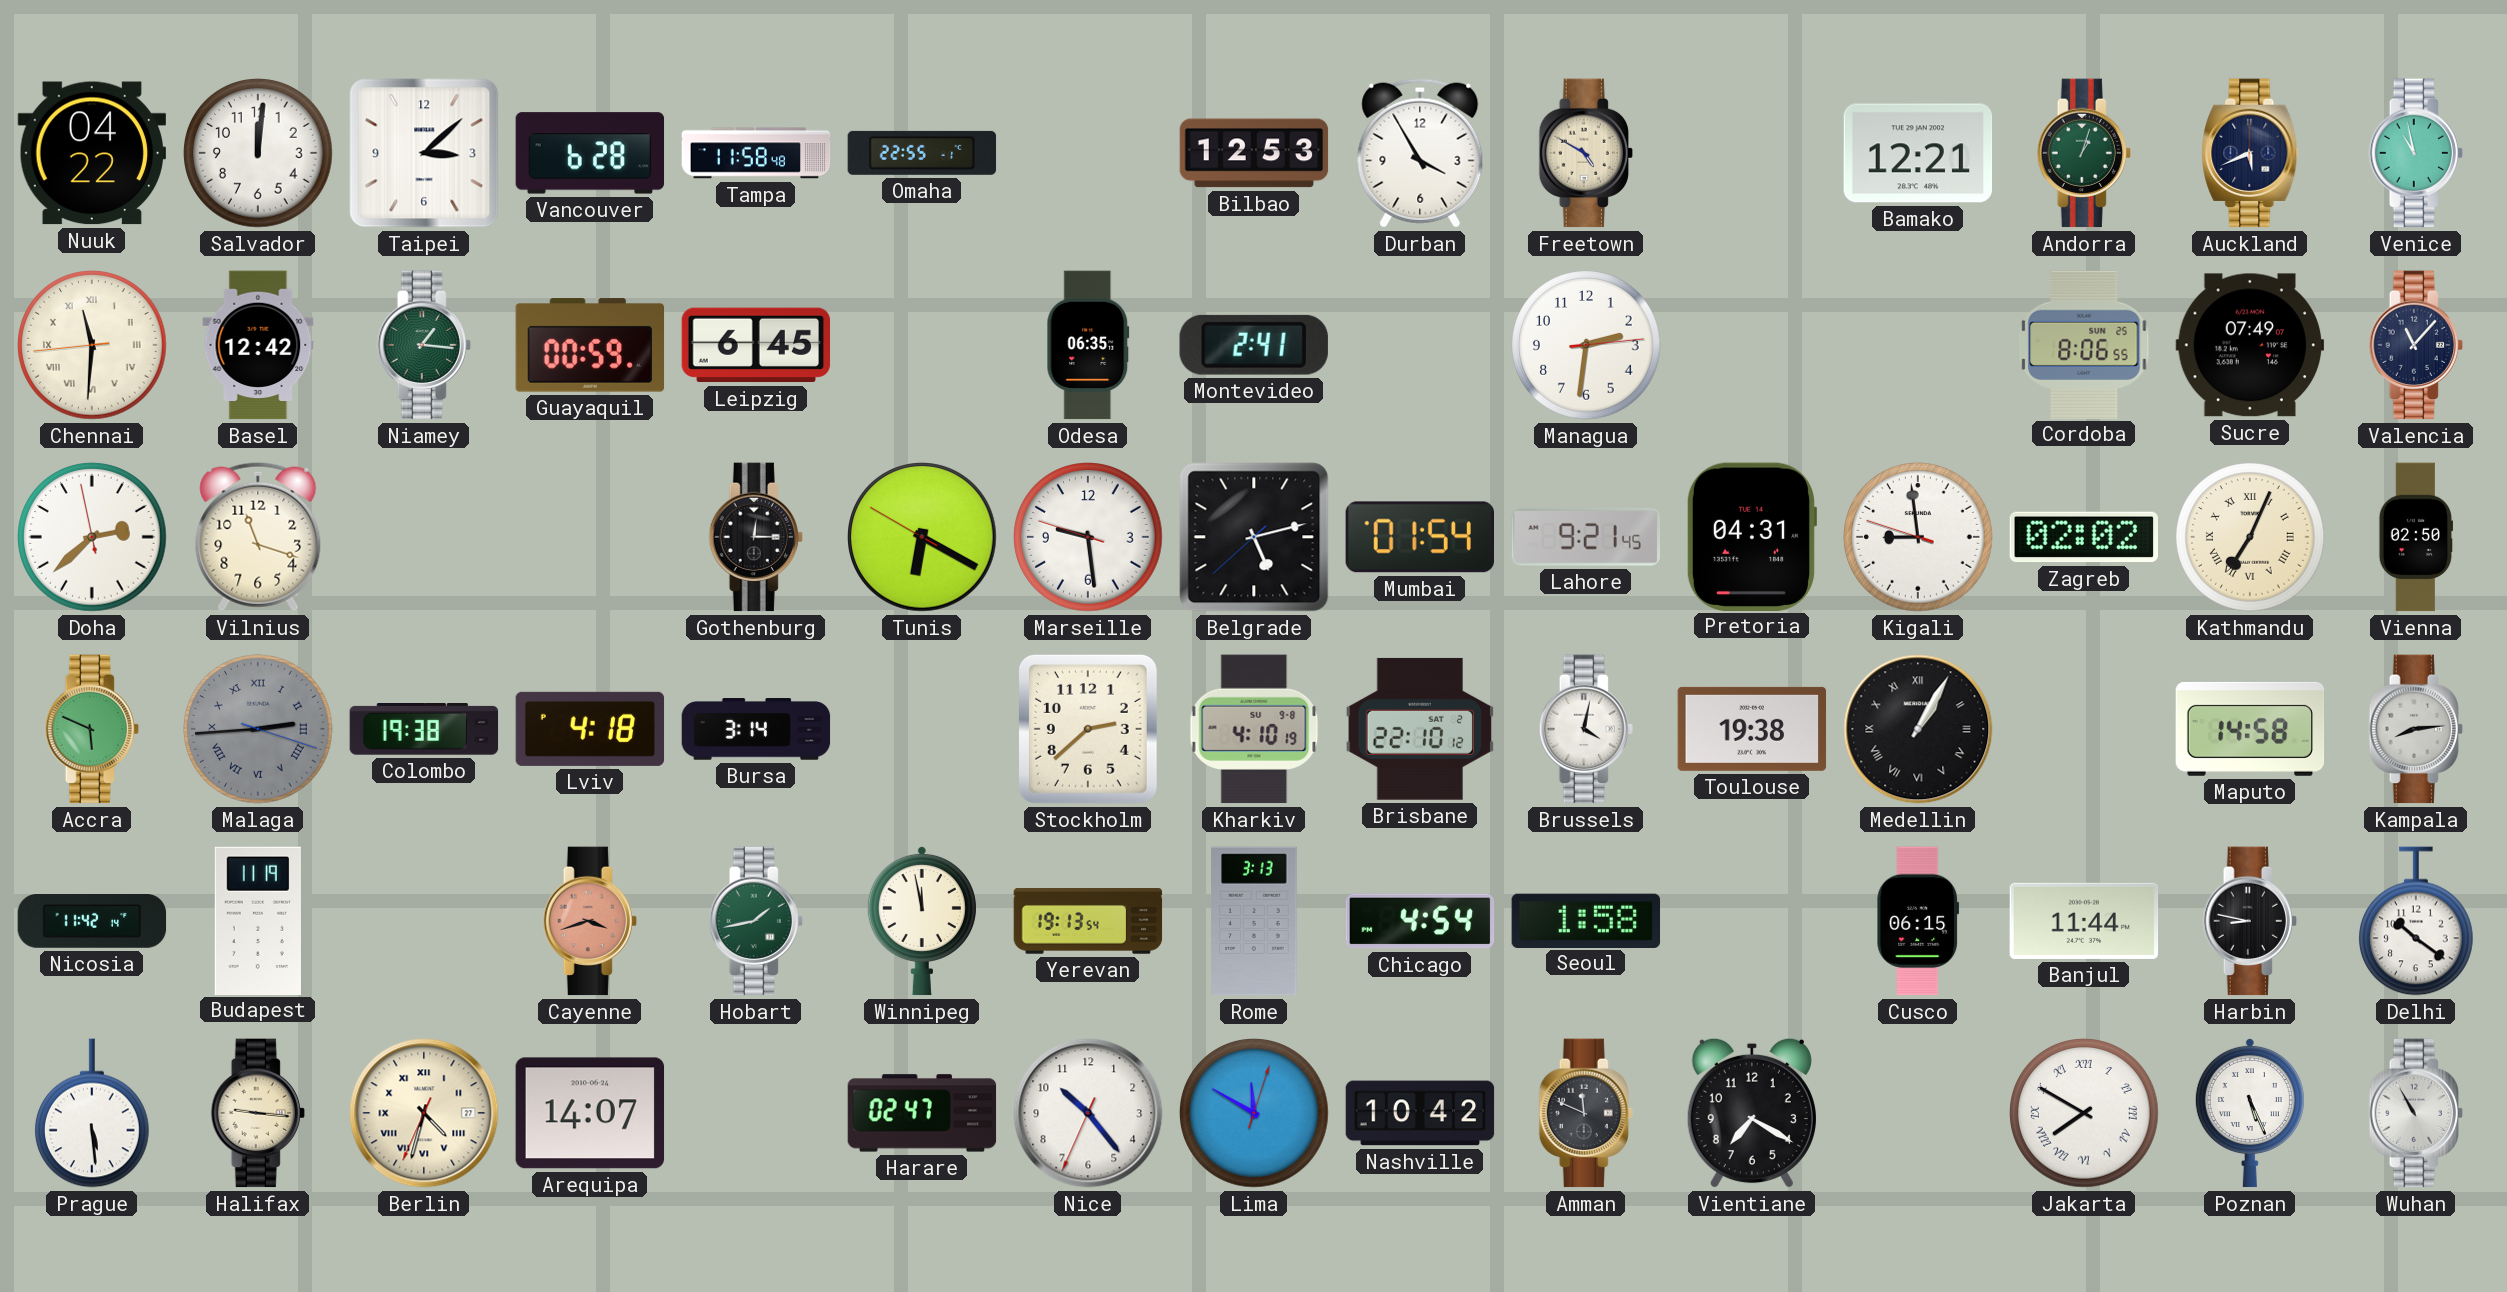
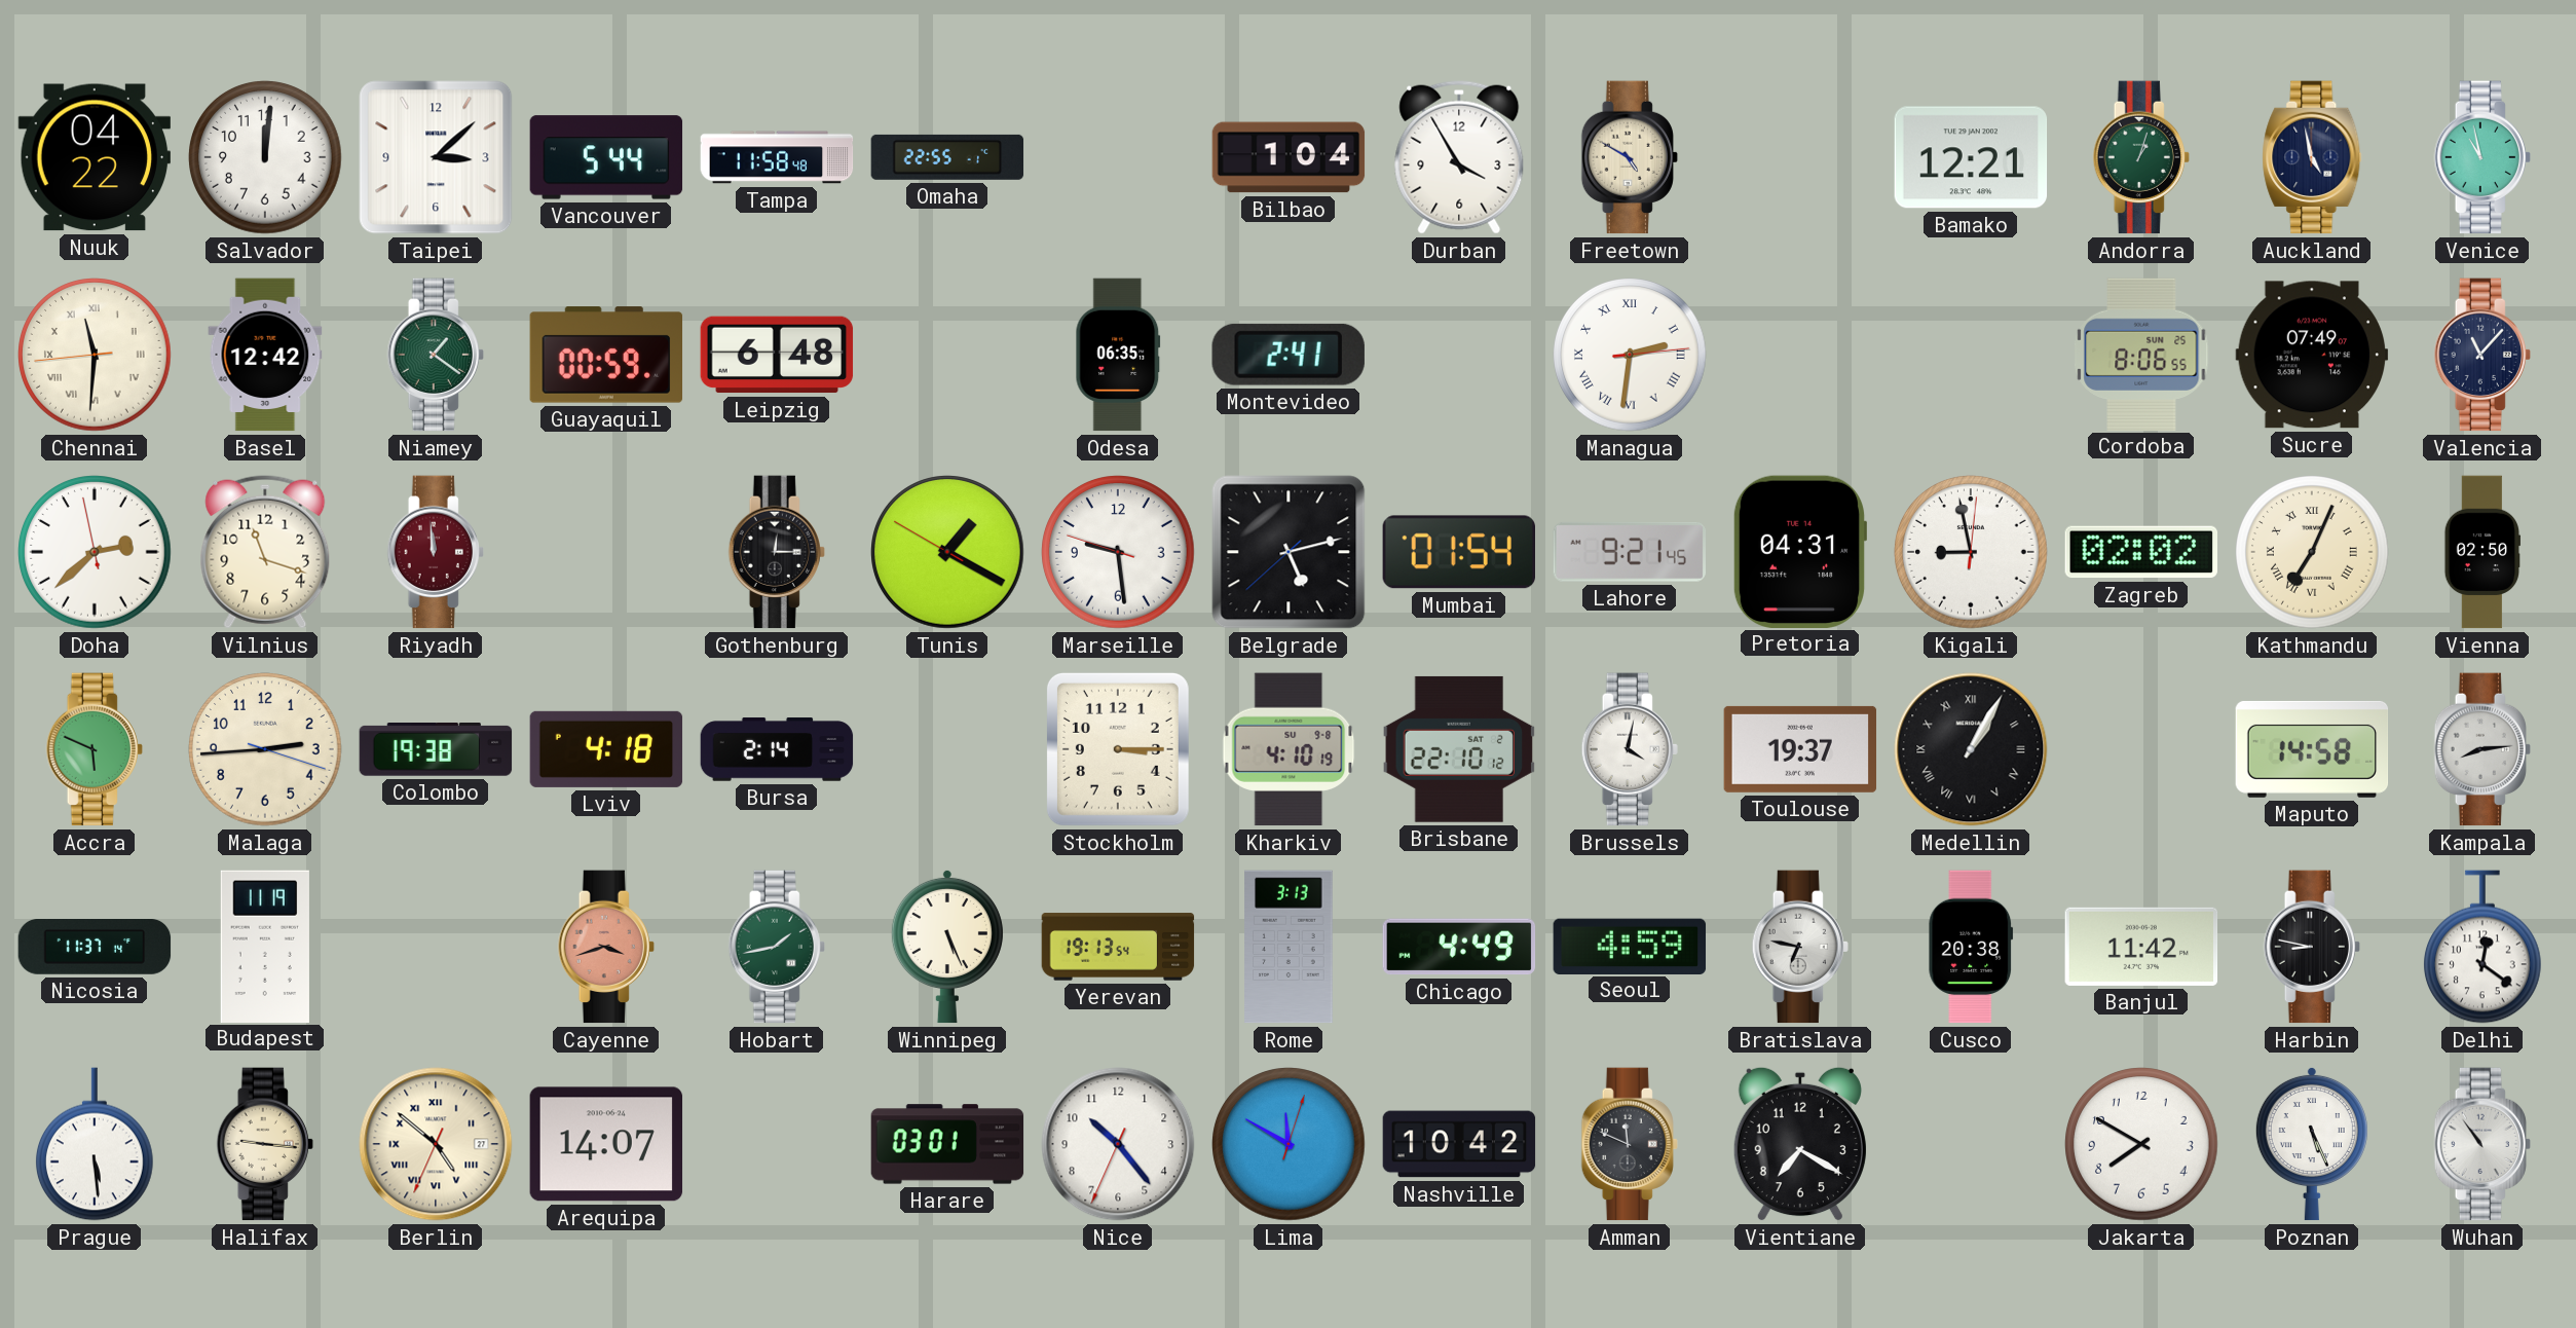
Vancouver: 6:28 -> 5:44 (606, 157)
Bilbao: 12:53 -> 1:04 (1289, 157)
Auckland: 5:41 -> 4:58 (2312, 157)
Niamey: 1:16 -> 1:21 (436, 355)
Leipzig: 6:45 -> 6:48 (777, 355)
Managua numerals: Arabic -> Roman (1630, 355)
Riyadh: none -> 11:59 (436, 552)
Tunis: 6:19 -> 1:19 (947, 552)
Kigali: 8:58:48 -> 8:58:01 (1971, 552)
Malaga dial: grey -> cream (265, 749)
Malaga numerals: Roman -> Arabic (265, 749)
Bursa: 3:14 -> 2:14 (777, 749)
Stockholm: 2:38 -> 3:15 (1118, 749)
Toulouse: 19:38 -> 19:37 (1800, 749)
Nicosia: 11:42 -> 11:37 (95, 948)
Winnipeg: 11:58 -> 5:26 (947, 947)
Chicago: 4:54 -> 4:49 (1459, 947)
Seoul: 1:58 -> 4:59 (1630, 946)
Bratislava: none -> 6:47 (1800, 947)
Cusco: 06:15 -> 20:38 (1971, 947)
Banjul: 11:44 -> 11:42 (2141, 947)
Delhi: 10:21 -> 12:21 (2484, 947)
Berlin: 4:32 -> 4:51 (436, 1144)
Harare: 02:47 -> 03:01 (947, 1144)
Jakarta numerals: Roman -> Arabic (2141, 1144)
Wuhan: 10:55 -> 10:54 (2482, 1144)
